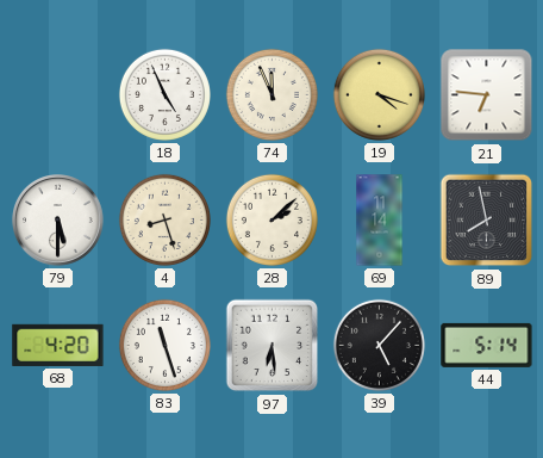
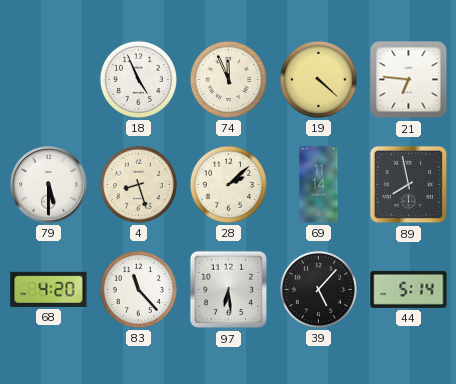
19: 4:18 -> 4:22 (318, 79)
83: 11:27 -> 11:23 (138, 289)
